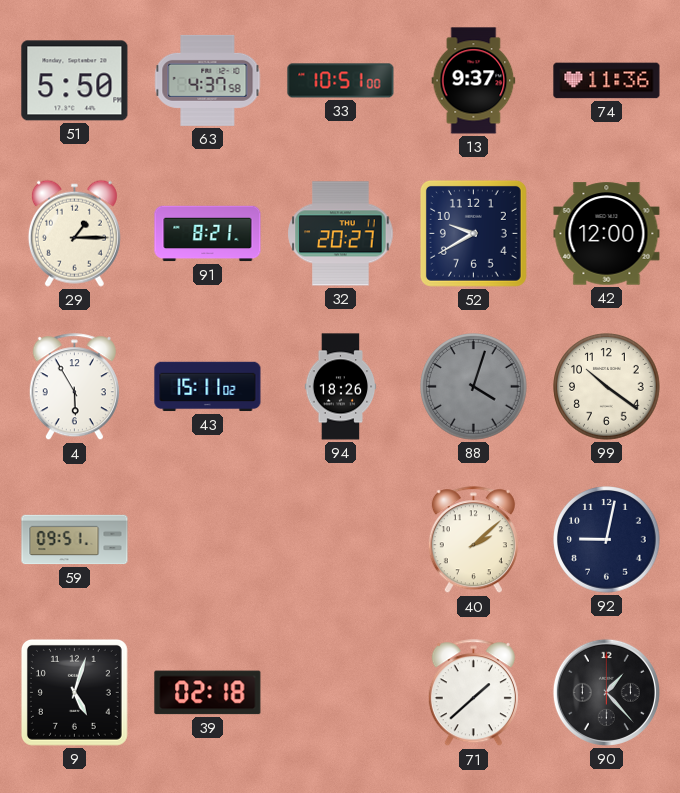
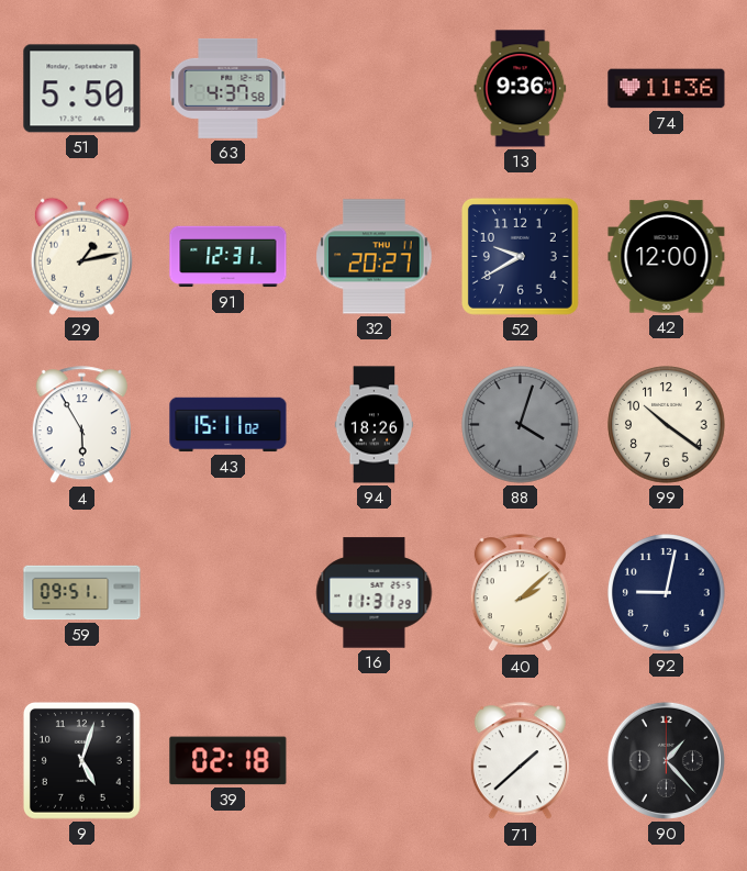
33: 10:51 -> none (341, 81)
13: 9:37 -> 9:36 (521, 89)
29: 1:15 -> 1:13 (81, 256)
91: 8:21 -> 12:31 (228, 257)
16: none -> 11:31 (375, 593)
